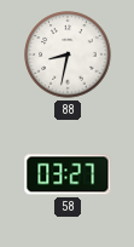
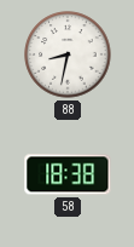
58: 03:27 -> 18:38 (68, 174)
